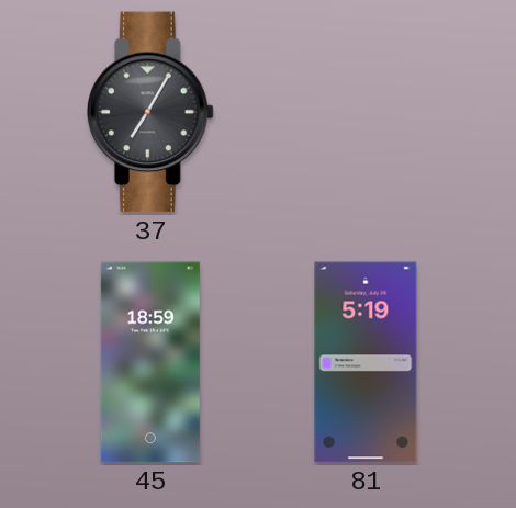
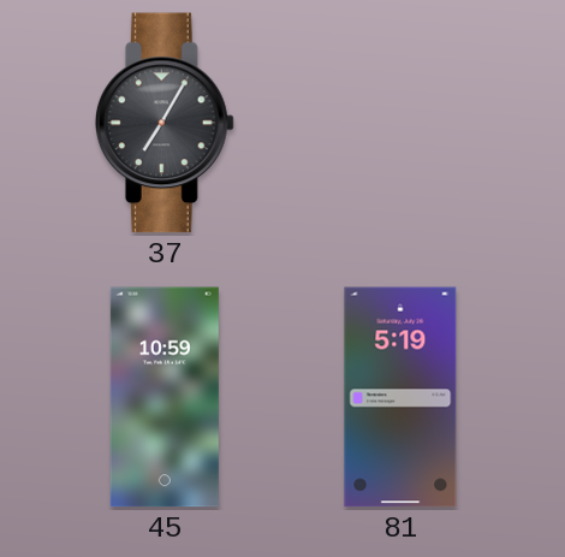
45: 18:59 -> 10:59 (165, 397)
